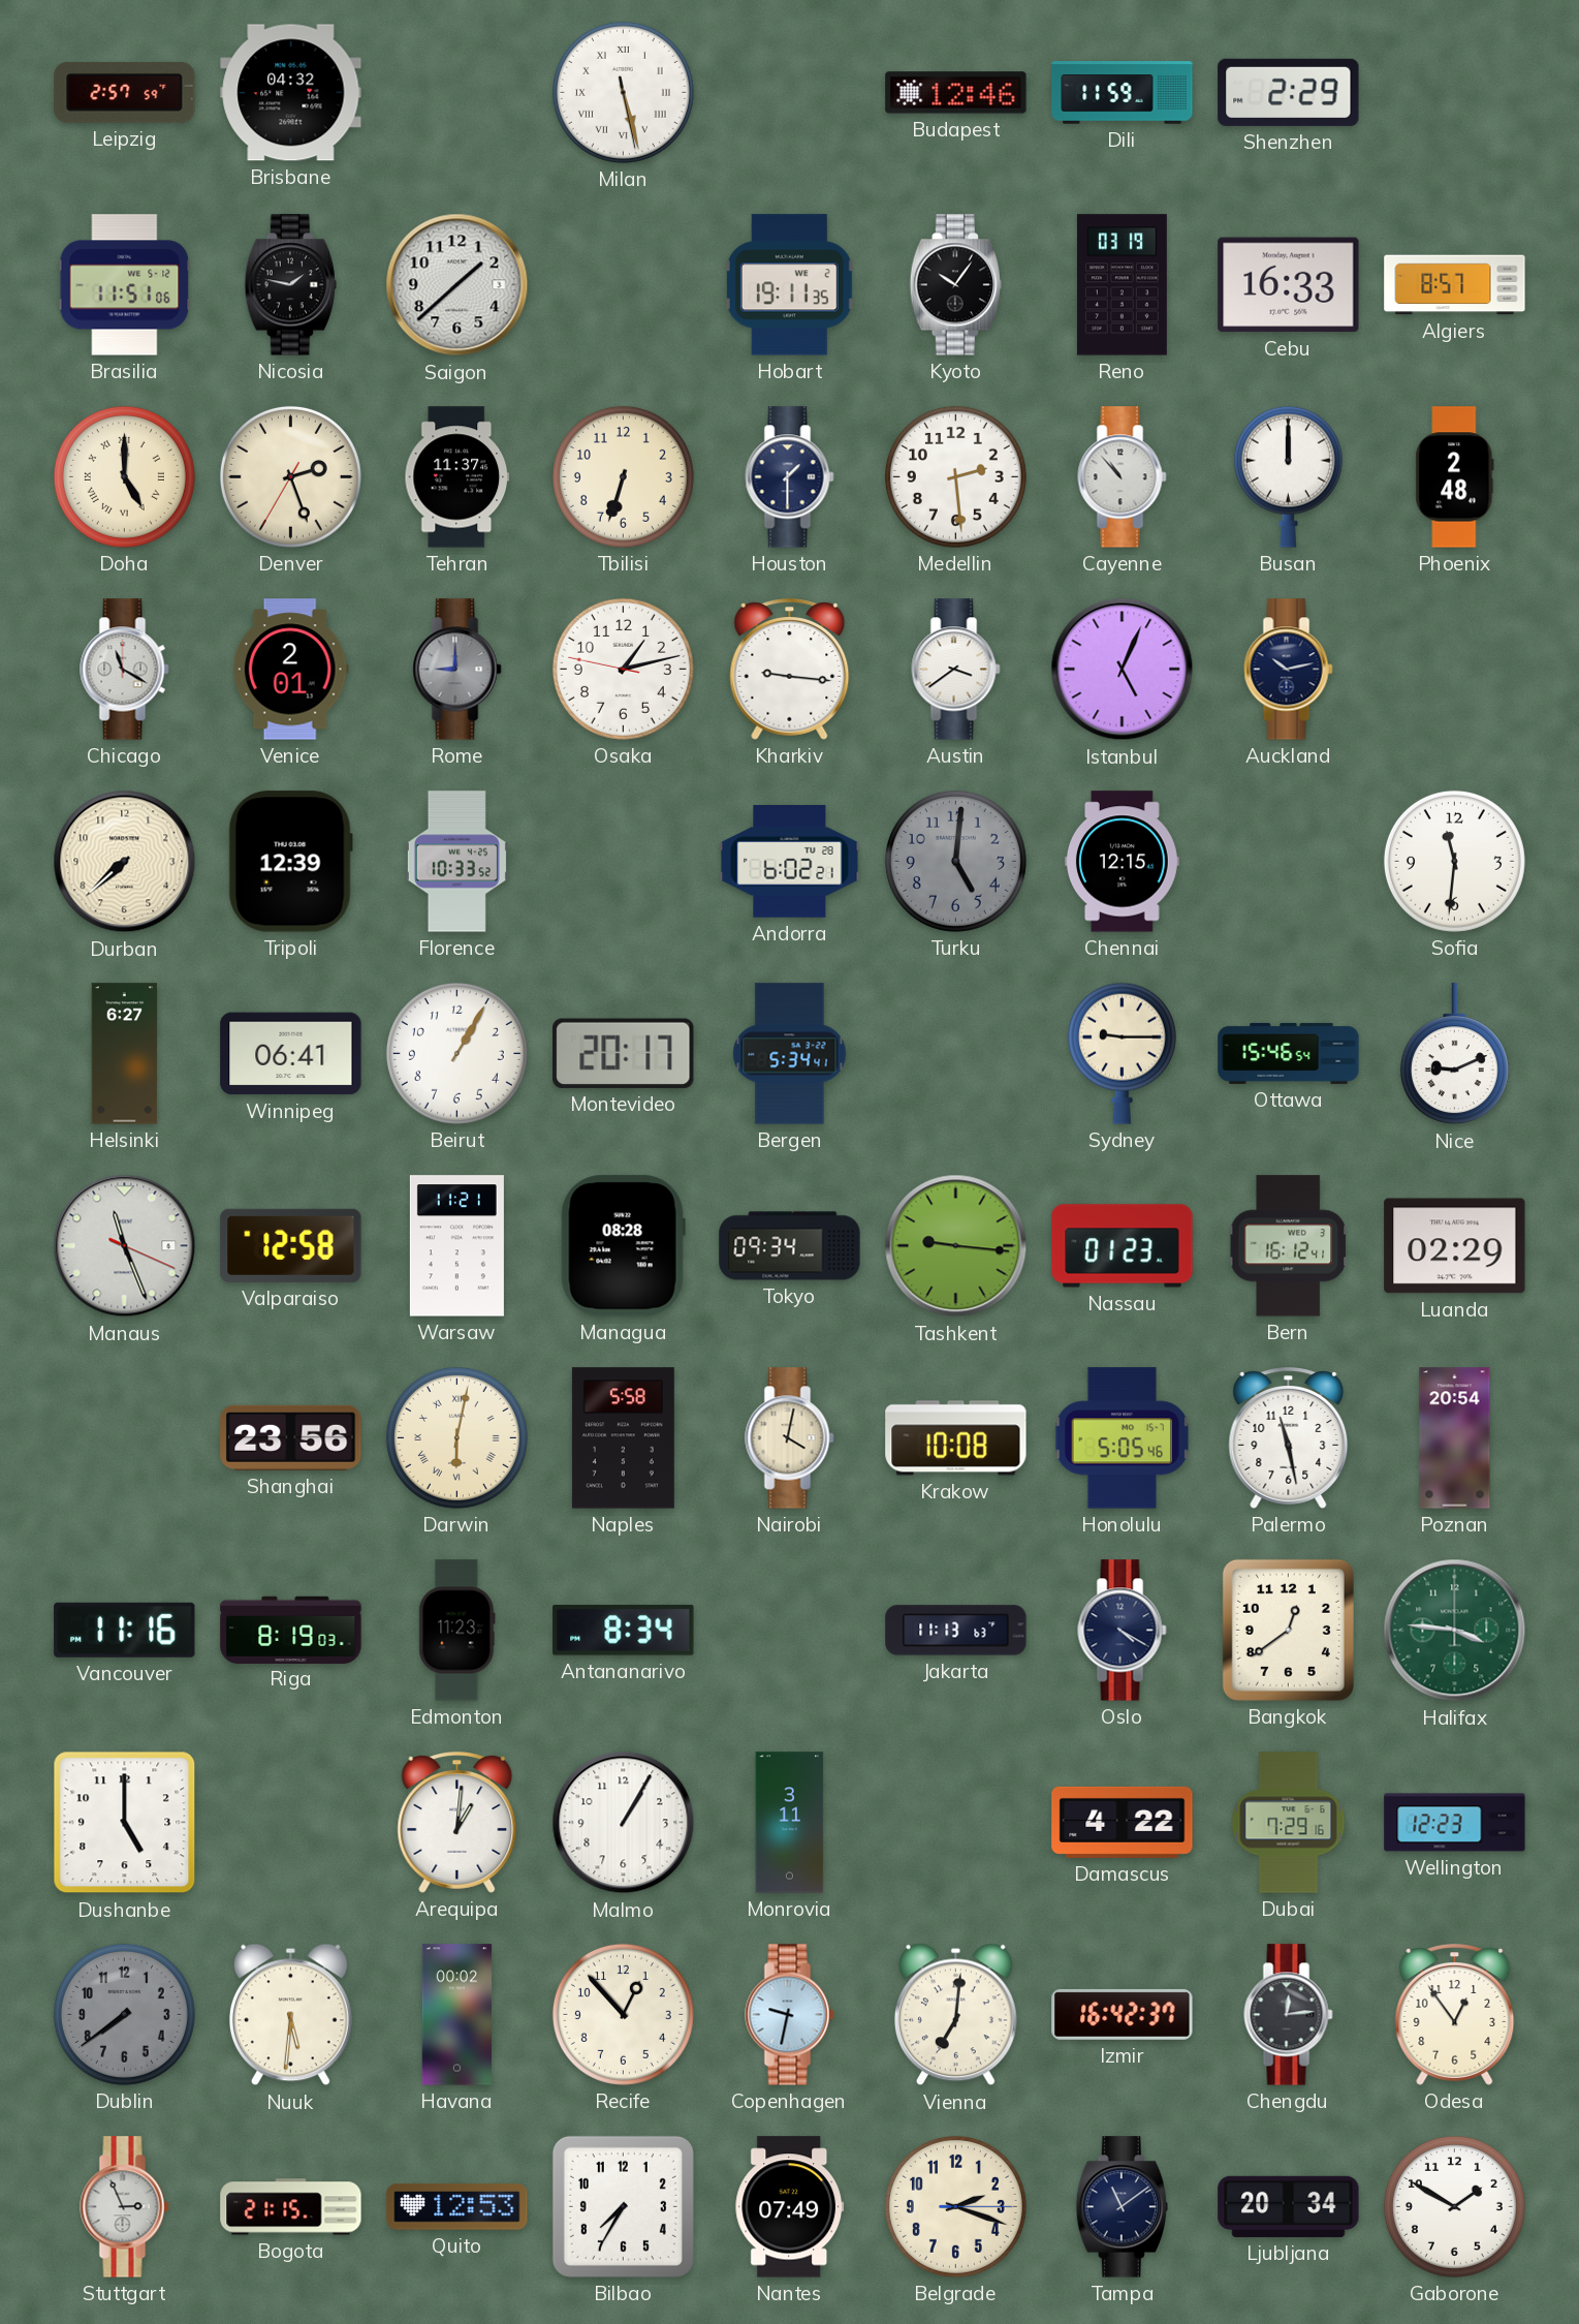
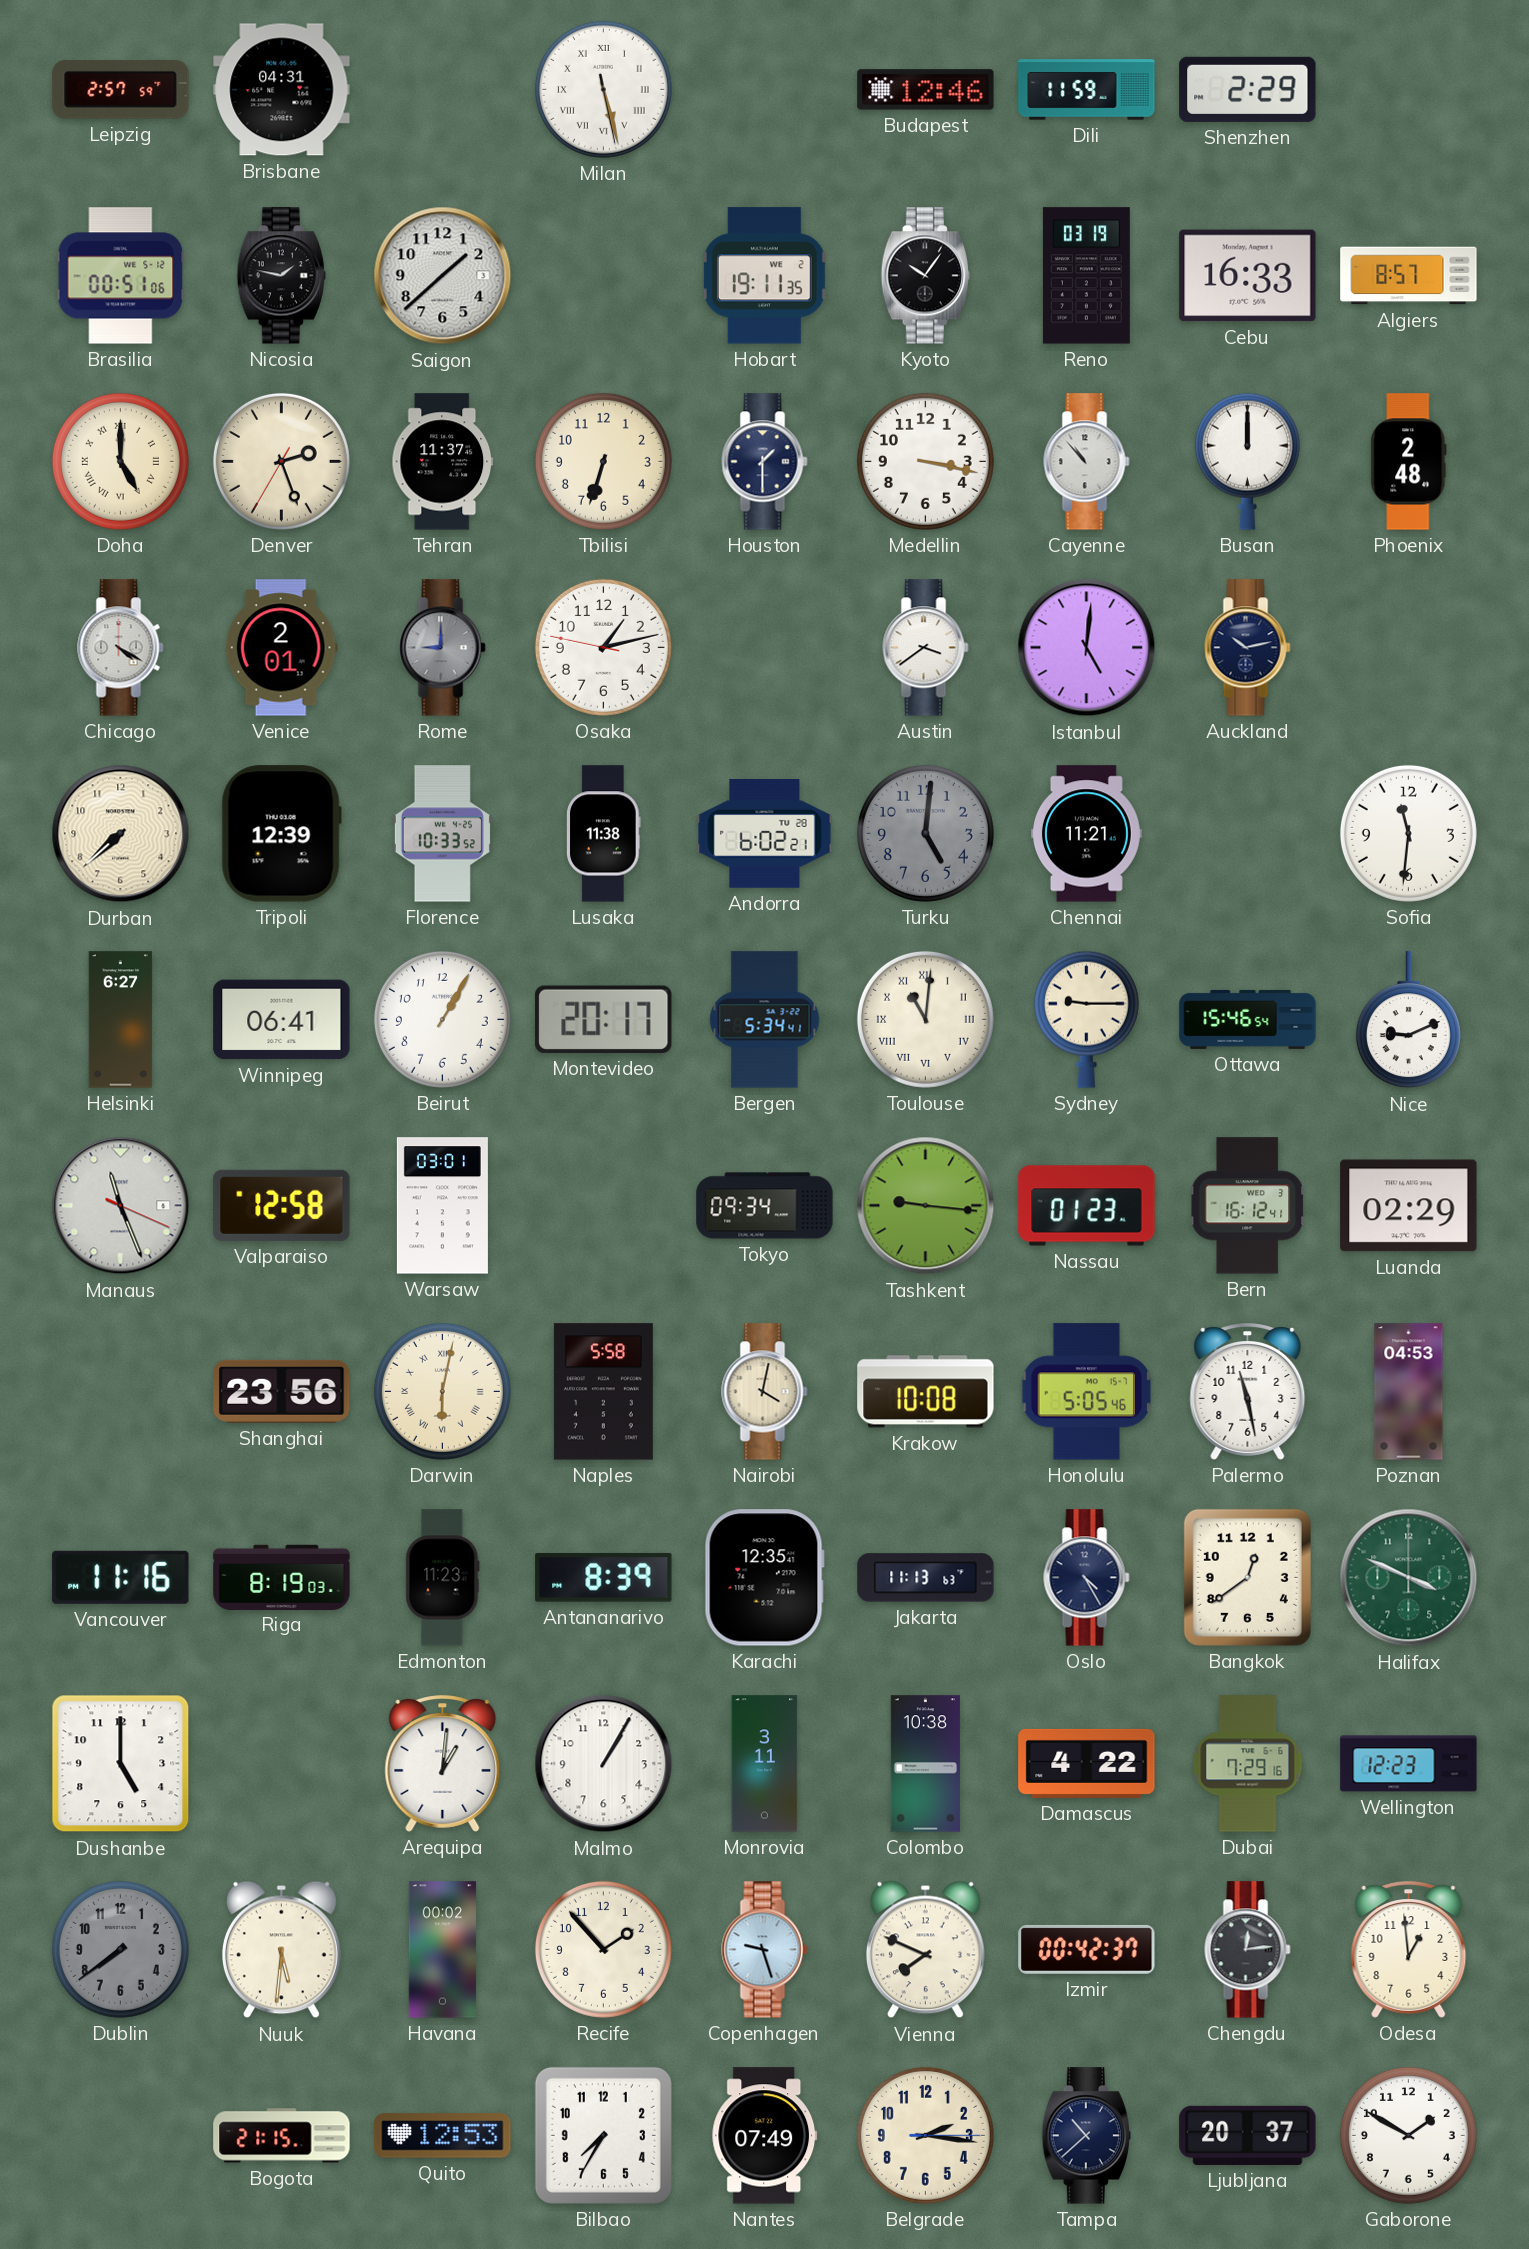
Brisbane: 04:32 -> 04:31 (282, 90)
Brasilia: 11:51 -> 00:51 (121, 276)
Medellin: 2:29 -> 3:17 (925, 461)
Chicago: 11:20 -> 4:20 (121, 648)
Kharkiv: 9:16 -> none (790, 670)
Istanbul: 5:04 -> 5:01 (1087, 648)
Lusaka: none -> 11:38 (604, 834)
Chennai: 12:15 -> 11:21 (1086, 834)
Toulouse: none -> 11:01 (925, 1019)
Warsaw: 11:21 -> 03:01 (442, 1206)
Managua: 08:28 -> none (623, 1246)
Poznan: 20:54 -> 04:53 (1409, 1392)
Antananarivo: 8:34 -> 8:39 (604, 1577)
Karachi: none -> 12:35 (764, 1578)
Oslo: 4:20 -> 4:25 (1087, 1578)
Halifax: 3:46 -> 3:49 (1409, 1578)
Colombo: none -> 10:38 (925, 1764)
Recife: 12:53 -> 1:53 (603, 1949)
Copenhagen: 9:32 -> 9:27 (765, 1950)
Vienna: 7:01 -> 7:49 (925, 1950)
Izmir: 16:42 -> 00:42 (1087, 1949)
Odesa: 12:54 -> 12:59 (1409, 1950)
Stuttgart: 2:56 -> none (125, 2207)
Belgrade: 2:18 -> 2:16 (925, 2135)
Tampa: 11:09 -> 10:38 (1086, 2136)
Ljubljana: 20:34 -> 20:37 (1248, 2135)
